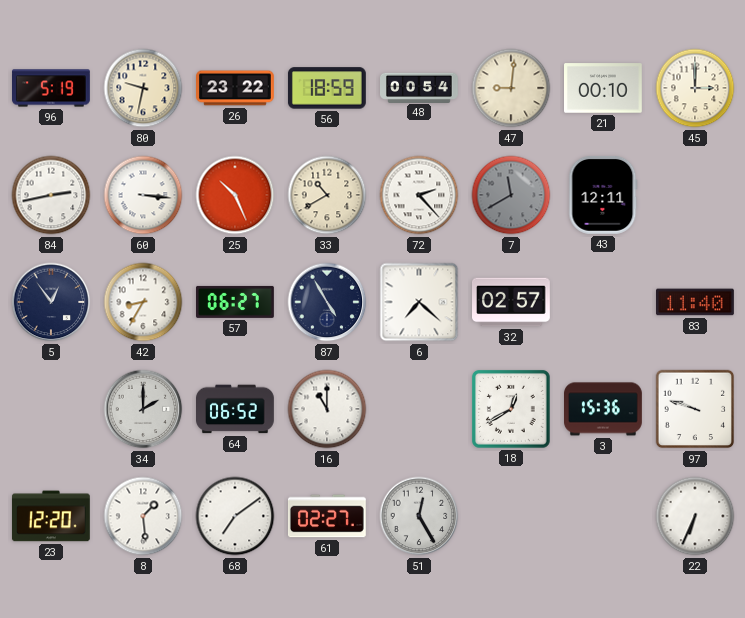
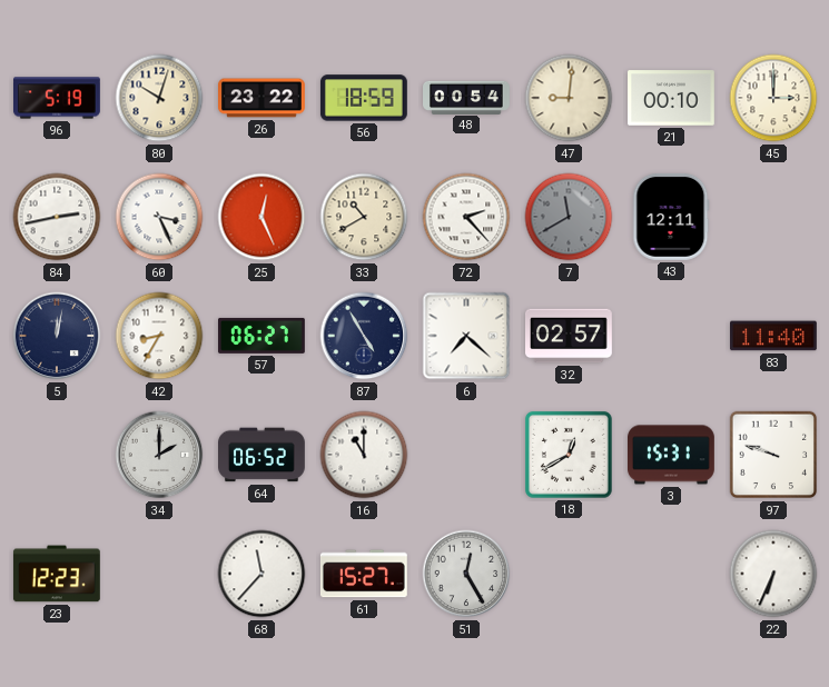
80: 9:32 -> 10:03 (159, 98)
60: 3:16 -> 3:26 (159, 217)
25: 10:26 -> 12:26 (261, 217)
5: 12:54 -> 12:02 (57, 336)
3: 15:36 -> 15:31 (672, 455)
23: 12:20 -> 12:23 (57, 574)
8: 1:29 -> none (143, 516)
68: 7:09 -> 11:37 (261, 574)
61: 02:27 -> 15:27 (364, 574)
